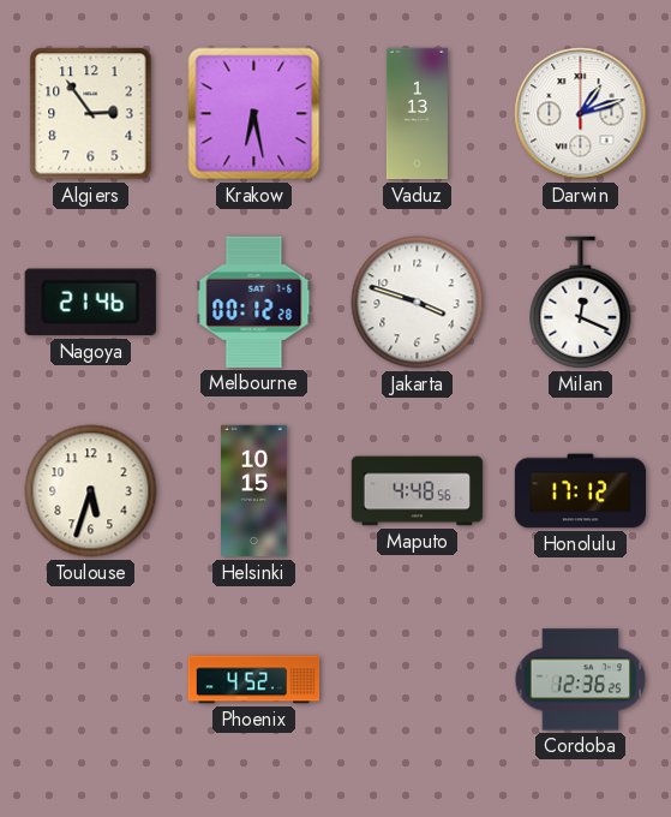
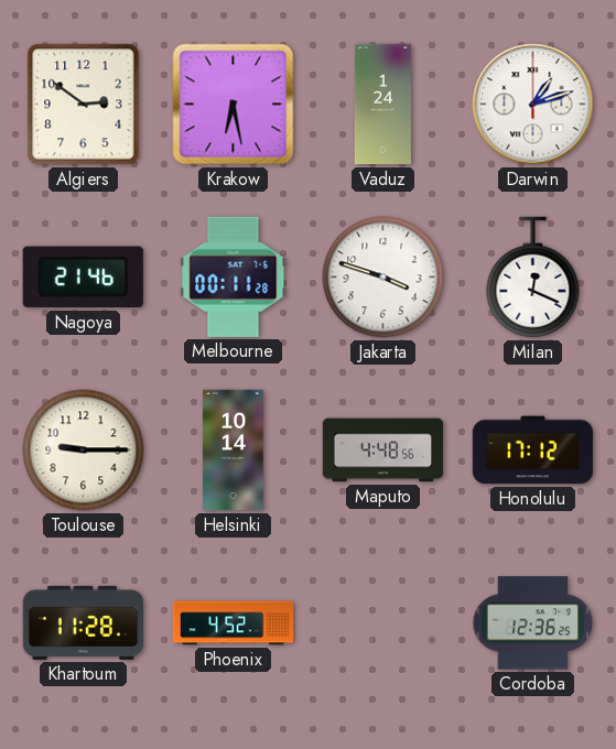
Algiers: 2:54 -> 2:51 (84, 105)
Vaduz: 1:13 -> 1:24 (382, 105)
Melbourne: 00:12 -> 00:11 (234, 276)
Toulouse: 5:33 -> 9:15 (84, 451)
Helsinki: 10:15 -> 10:14 (234, 451)
Khartoum: none -> 11:28 (83, 622)
